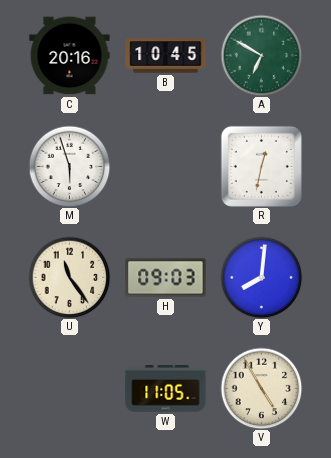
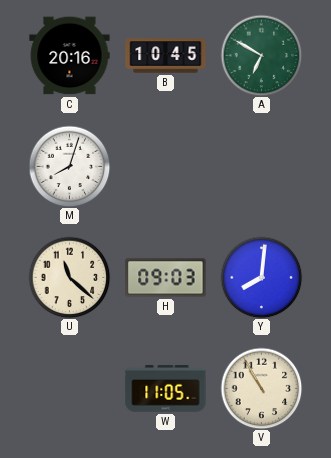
M: 5:57 -> 8:03 (69, 166)
R: 12:32 -> none (261, 166)
U: 11:24 -> 11:22 (69, 277)
V: 4:55 -> 10:55 (261, 388)
